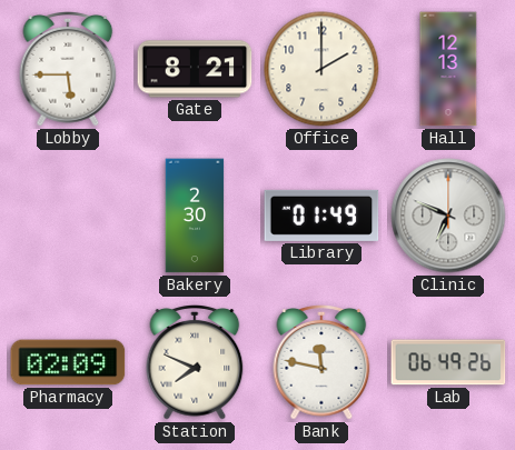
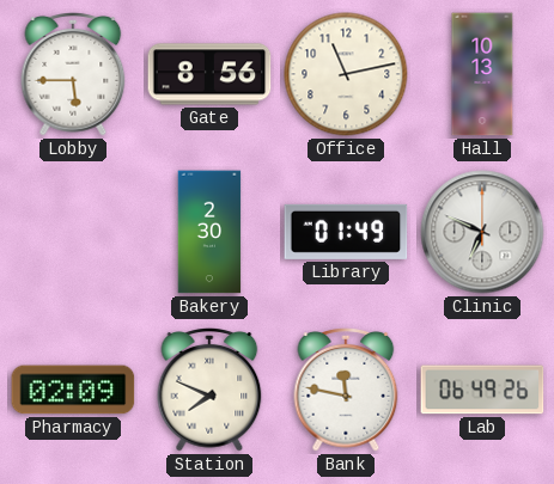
Gate: 8:21 -> 8:56 (209, 74)
Office: 2:00 -> 11:13 (346, 74)
Hall: 12:13 -> 10:13 (482, 74)
